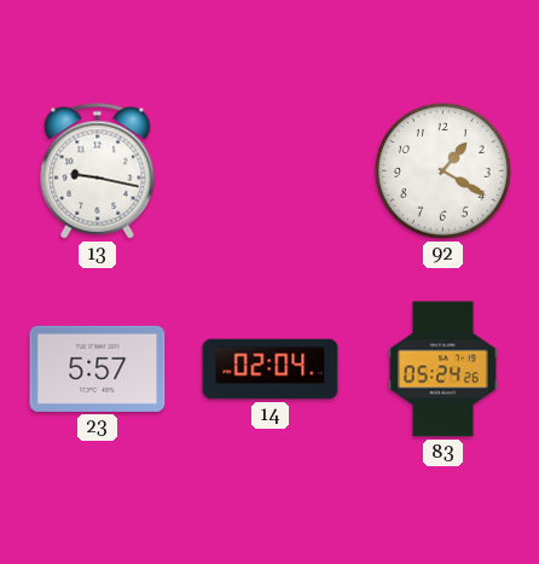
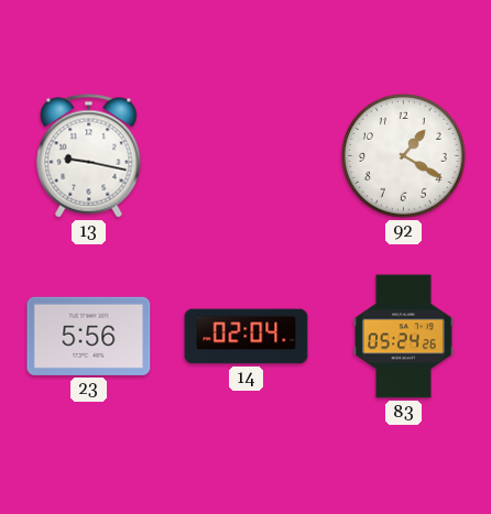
23: 5:57 -> 5:56 (89, 336)
